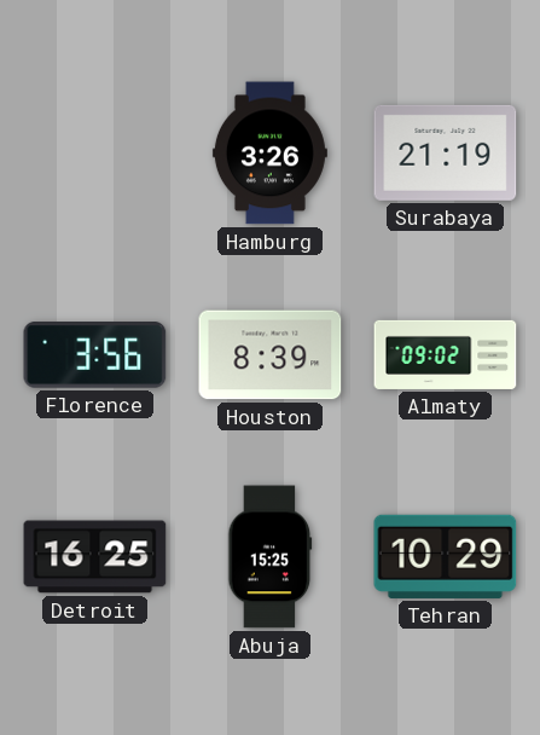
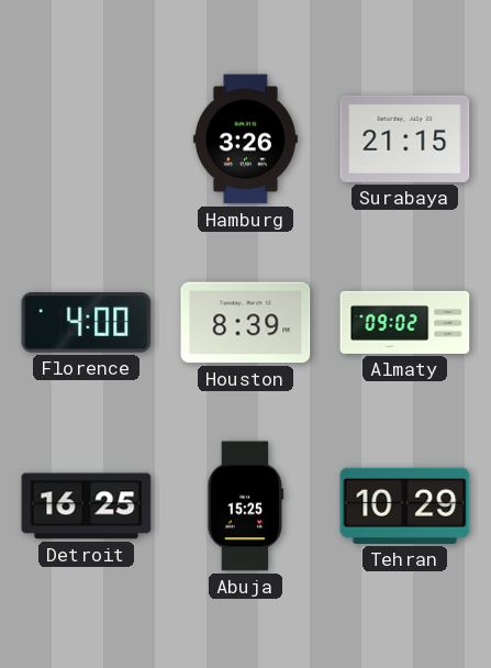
Surabaya: 21:19 -> 21:15 (405, 138)
Florence: 3:56 -> 4:00 (87, 323)
